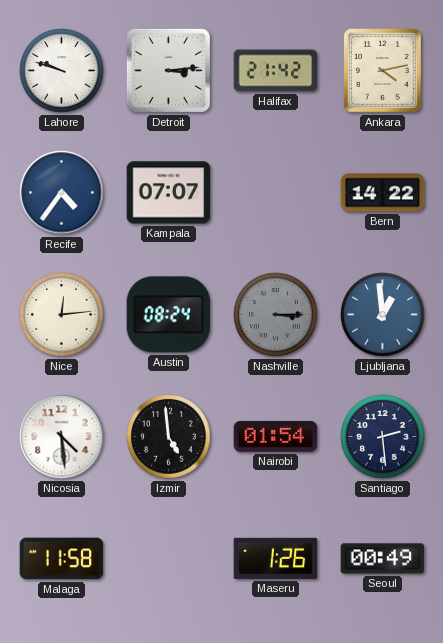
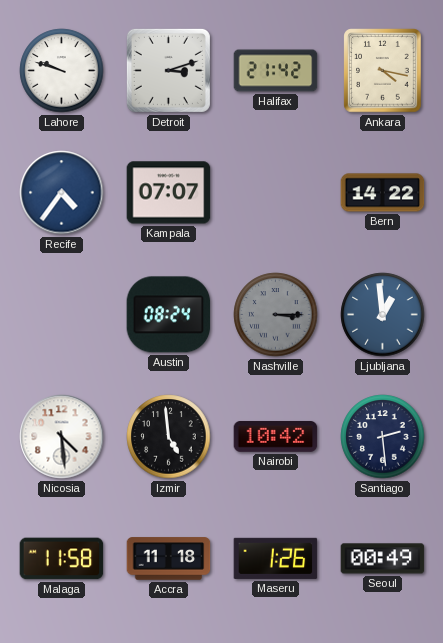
Detroit: 3:14 -> 3:12 (168, 70)
Ankara: 4:13 -> 4:17 (383, 71)
Nice: 12:14 -> none (62, 315)
Nairobi: 01:54 -> 10:42 (276, 436)
Accra: none -> 11:18 (169, 559)
